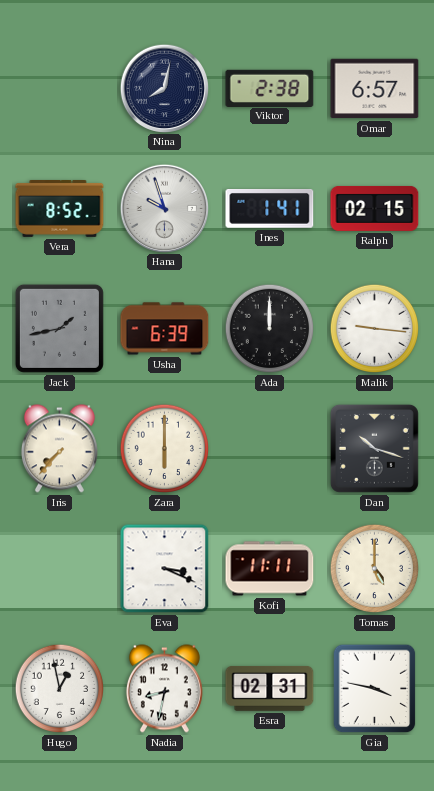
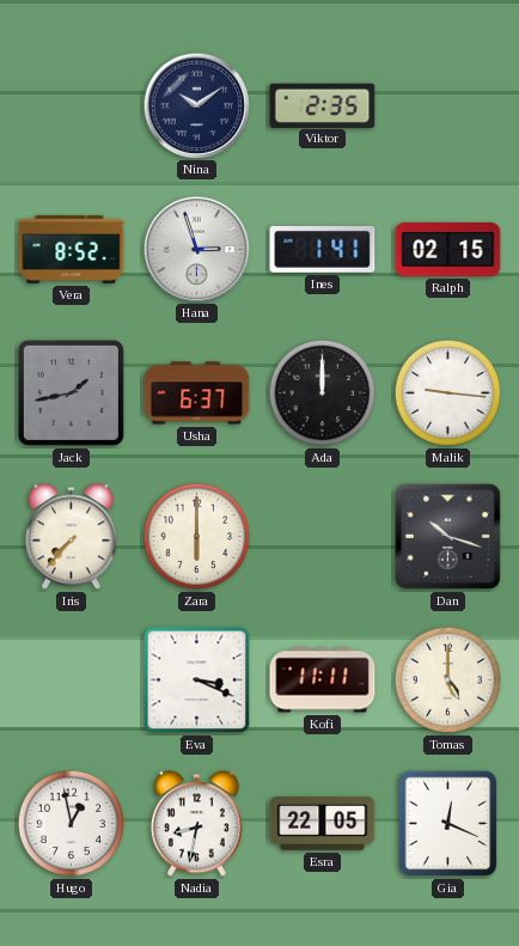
Nina: 8:02 -> 10:09 (196, 105)
Viktor: 2:38 -> 2:35 (323, 105)
Omar: 6:57 -> none (375, 89)
Hana: 9:57 -> 2:57 (196, 249)
Usha: 6:39 -> 6:37 (197, 393)
Esra: 02:31 -> 22:05 (323, 824)
Gia: 3:47 -> 12:19 (448, 824)
